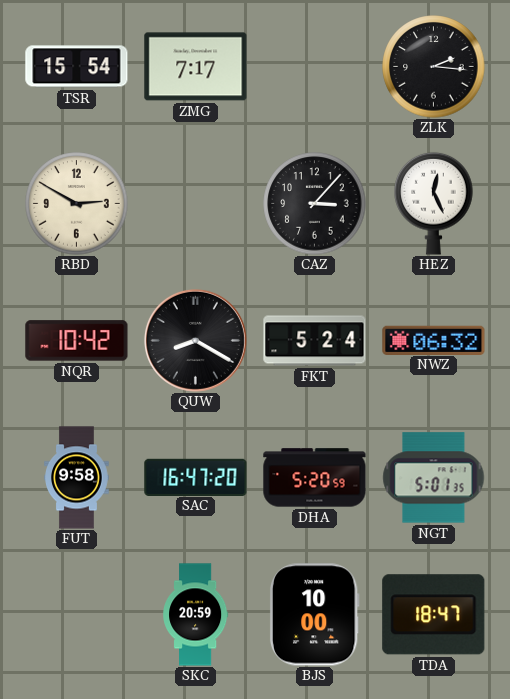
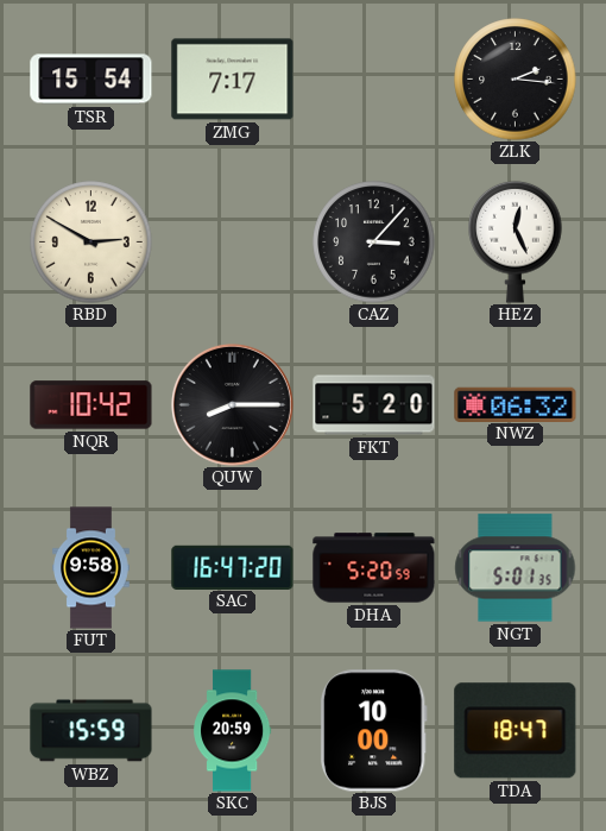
QUW: 8:20 -> 8:15 (232, 404)
FKT: 5:24 -> 5:20 (374, 405)
WBZ: none -> 15:59 (91, 731)
